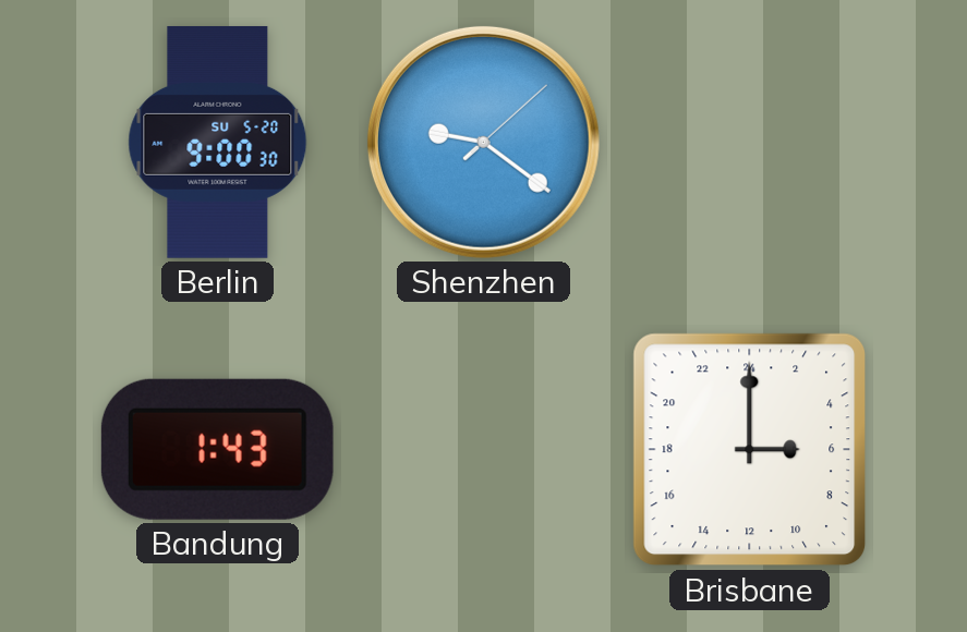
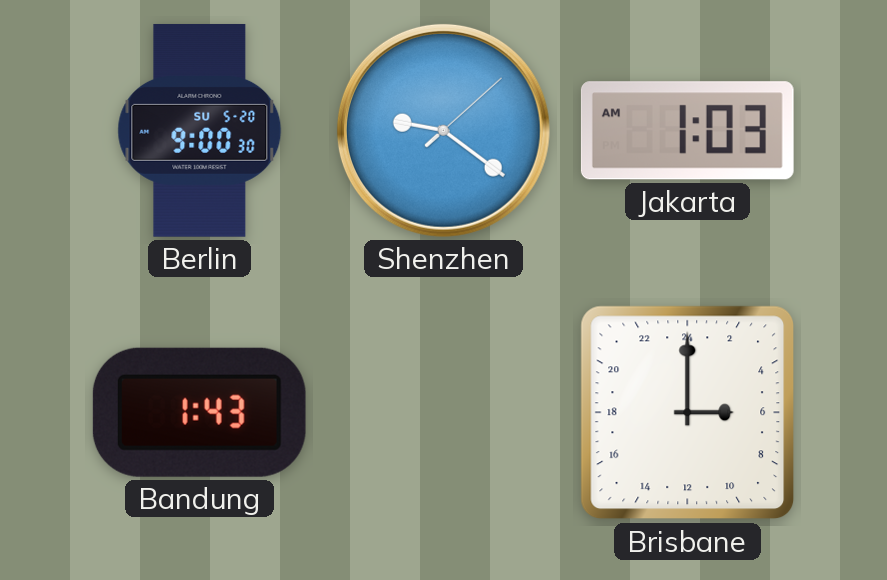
Jakarta: none -> 1:03 (687, 131)
